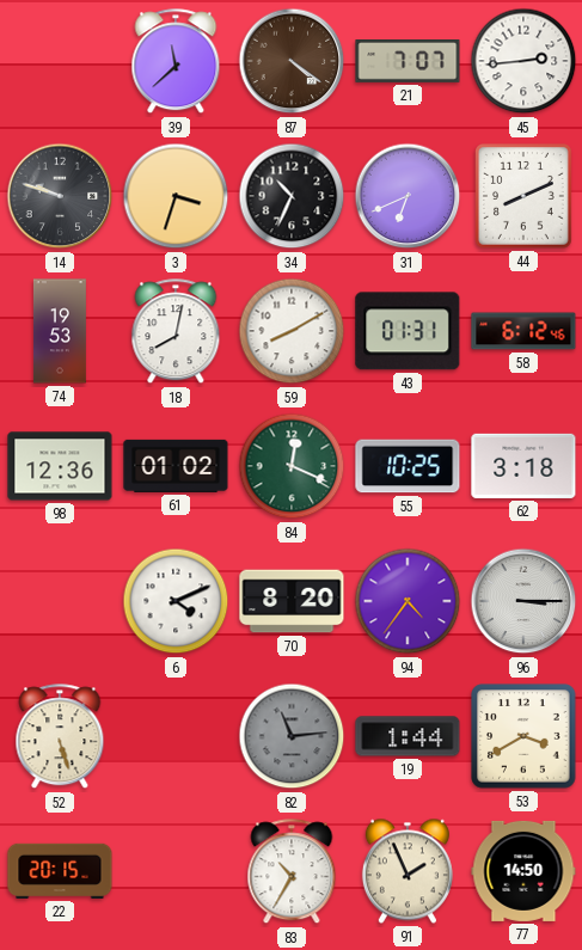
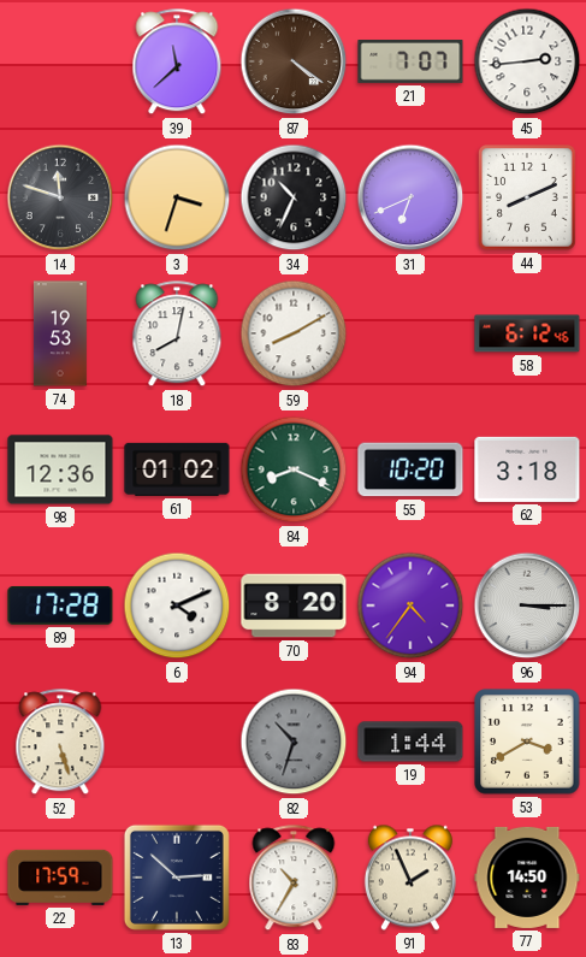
14: 9:48 -> 11:48 (60, 197)
43: 01:31 -> none (408, 331)
84: 12:19 -> 8:19 (294, 469)
55: 10:25 -> 10:20 (410, 469)
89: none -> 17:28 (60, 605)
82: 11:14 -> 10:33 (294, 742)
22: 20:15 -> 17:59 (60, 878)
13: none -> 2:52 (177, 878)
